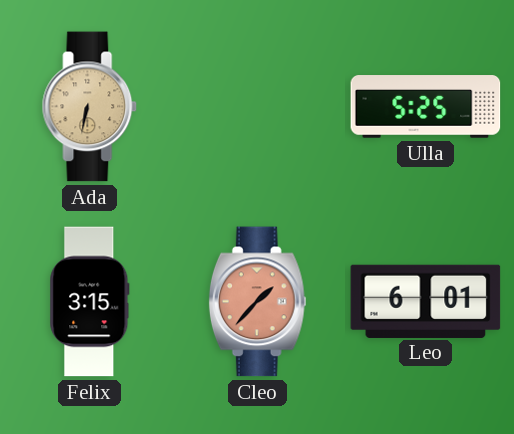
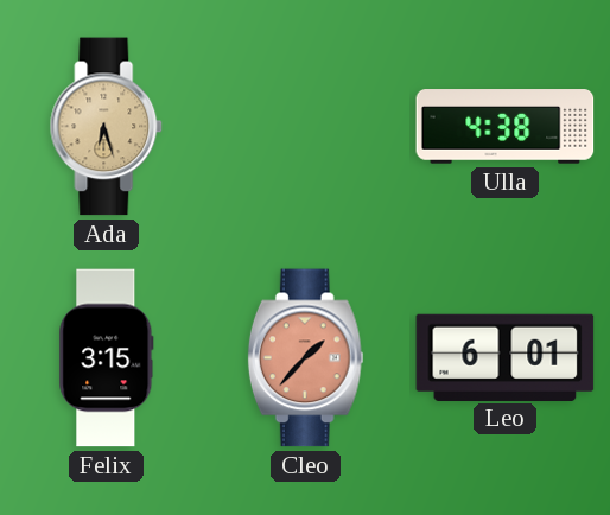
Ada: 6:32 -> 6:27 (107, 127)
Ulla: 5:25 -> 4:38 (506, 127)
